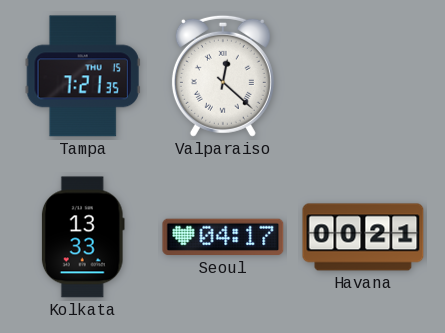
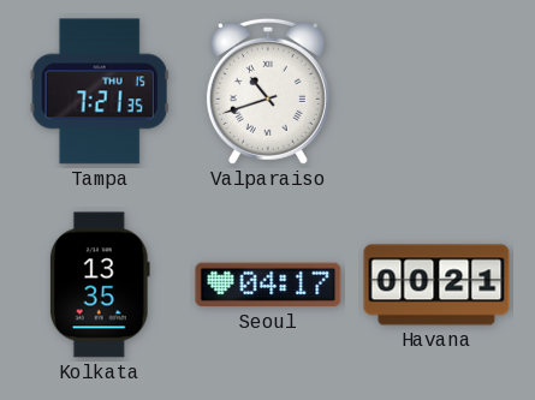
Valparaiso: 12:22 -> 10:42 (268, 91)
Kolkata: 13:33 -> 13:35 (100, 285)
